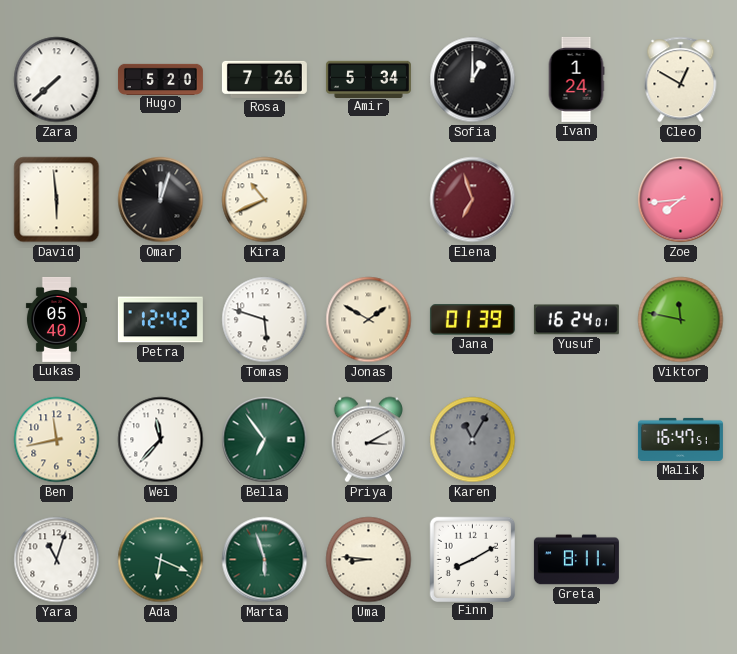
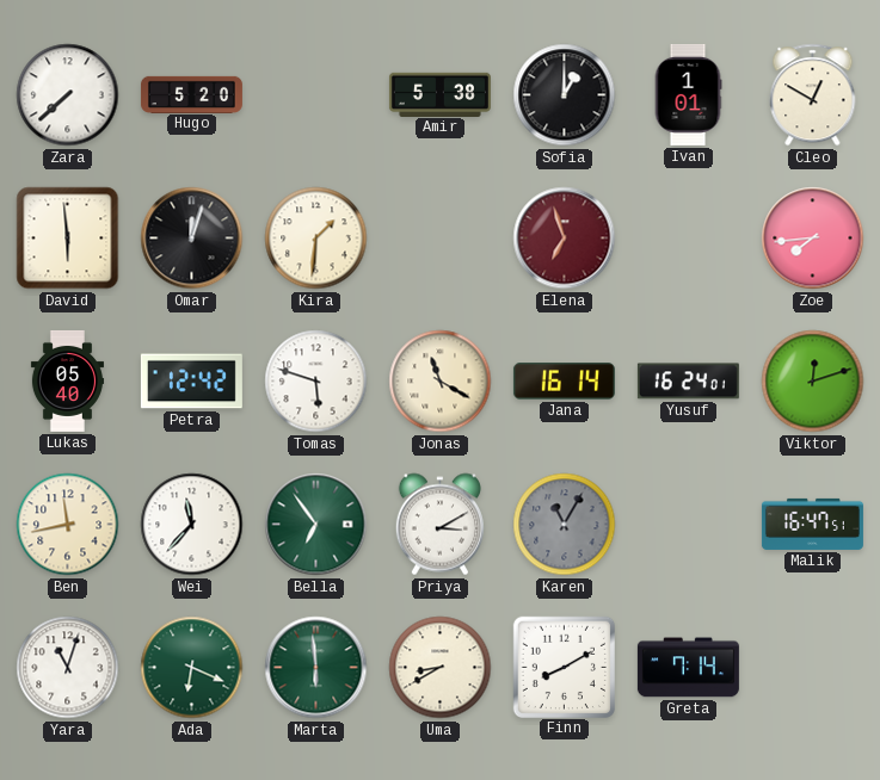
Rosa: 7:26 -> none (264, 79)
Amir: 5:34 -> 5:38 (439, 94)
Ivan: 1:24 -> 1:01 (688, 94)
Kira: 10:41 -> 1:31 (316, 239)
Jonas: 1:50 -> 11:20 (441, 382)
Jana: 01:39 -> 16:14 (564, 382)
Viktor: 11:47 -> 12:12 (813, 382)
Marta: 5:57 -> 5:59 (316, 668)
Uma: 8:46 -> 8:40 (441, 668)
Greta: 8:11 -> 7:14 (688, 668)
